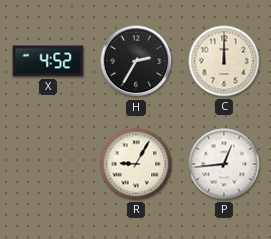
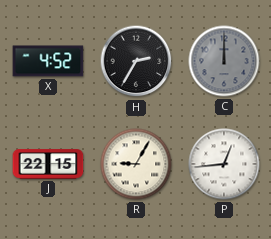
C dial: cream -> grey (224, 61)
J: none -> 22:15 (48, 164)
